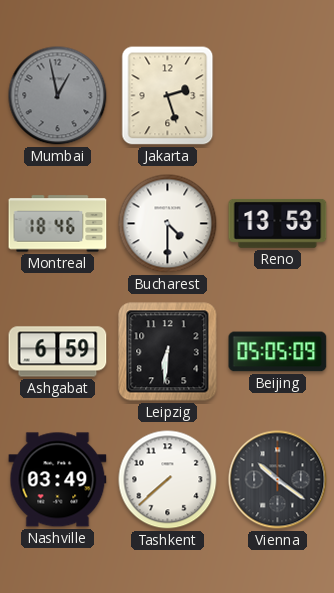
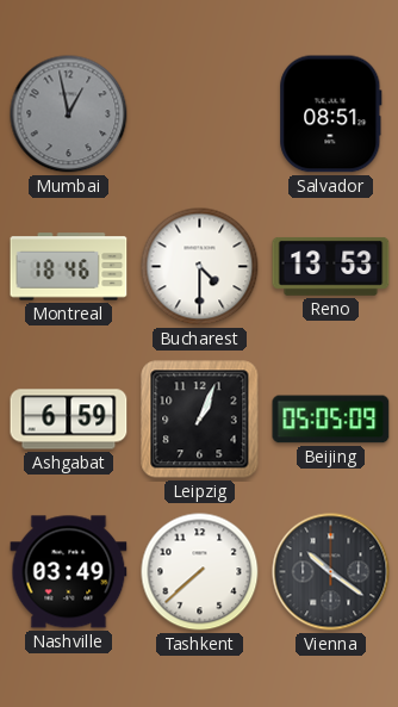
Jakarta: 2:27 -> none (168, 96)
Salvador: none -> 08:51 (331, 114)
Leipzig: 6:31 -> 1:04 (200, 420)
